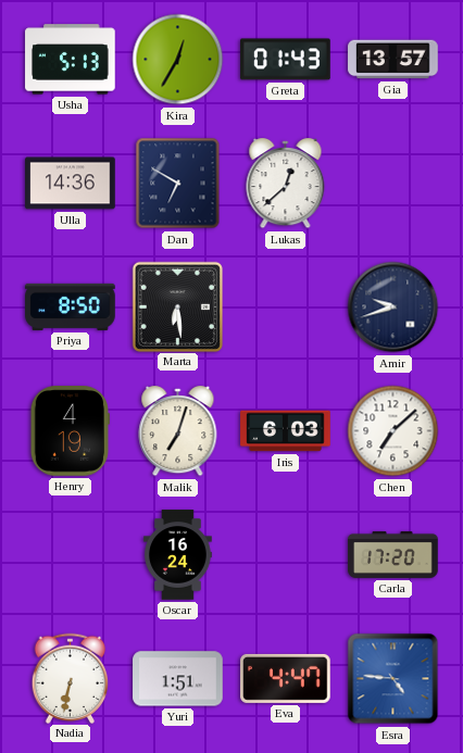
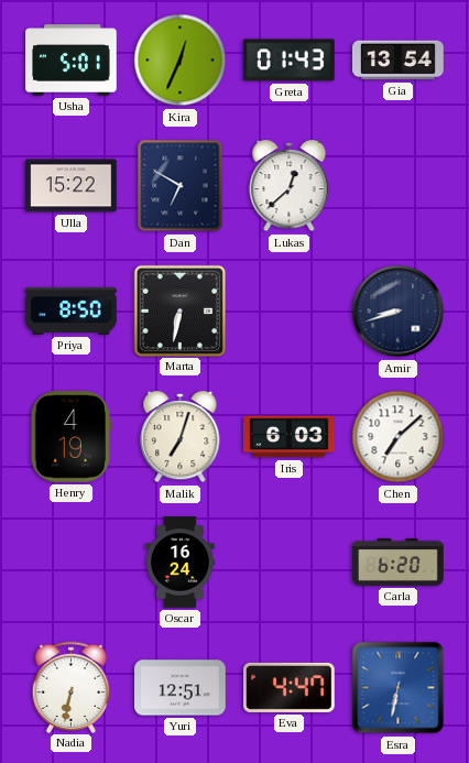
Usha: 5:13 -> 5:01 (72, 61)
Kira: 12:35 -> 12:34 (181, 61)
Gia: 13:57 -> 13:54 (399, 61)
Ulla: 14:36 -> 15:22 (72, 186)
Marta: 6:29 -> 6:32 (179, 310)
Amir: 9:42 -> 8:42 (399, 312)
Carla: 17:20 -> 6:20 (399, 562)
Yuri: 1:51 -> 12:51 (181, 688)
Esra: 4:46 -> 6:32 (399, 688)
